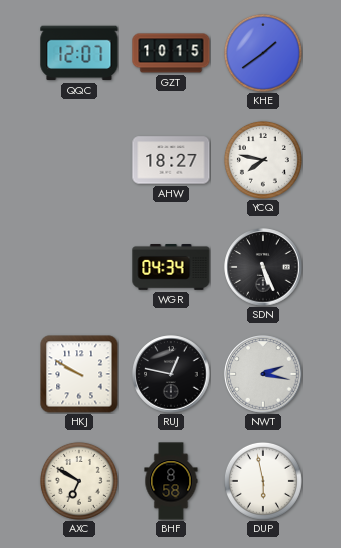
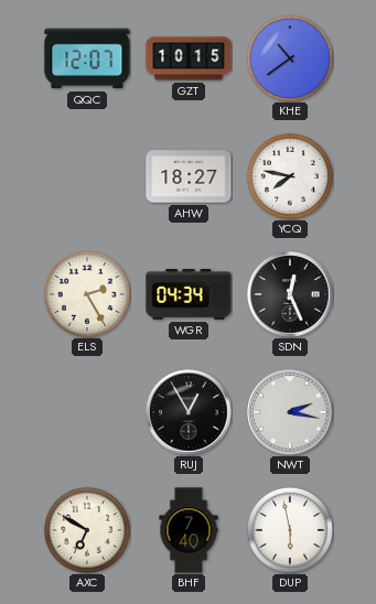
KHE: 1:39 -> 10:39 (290, 58)
ELS: none -> 2:25 (87, 294)
SDN: 5:26 -> 12:26 (290, 294)
HKJ: 9:50 -> none (79, 374)
RUJ: 12:47 -> 12:55 (189, 412)
BHF: 8:58 -> 7:40 (189, 530)
